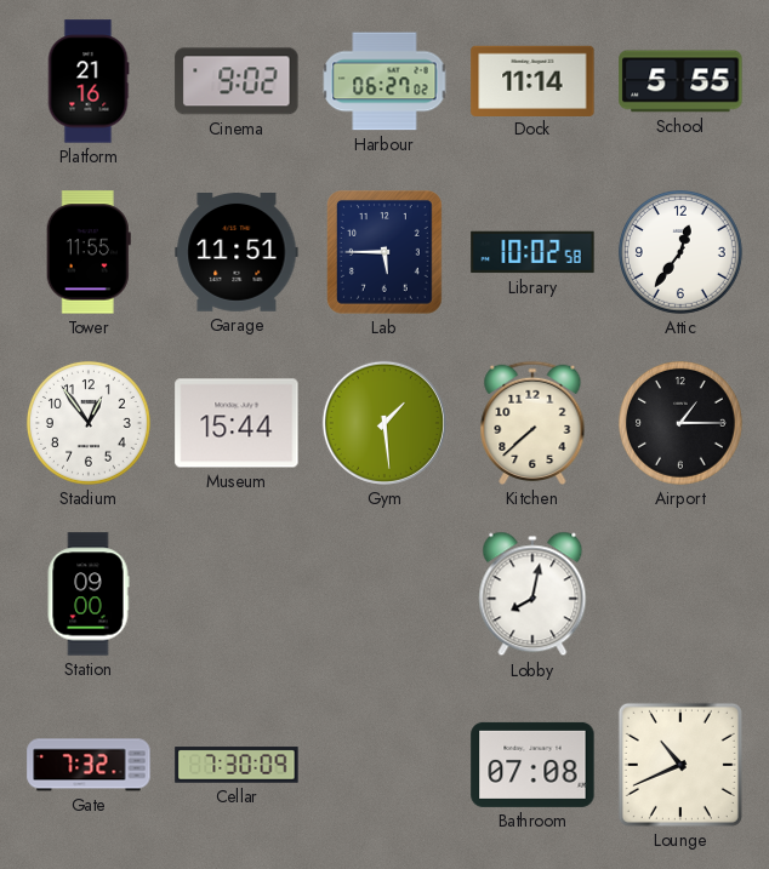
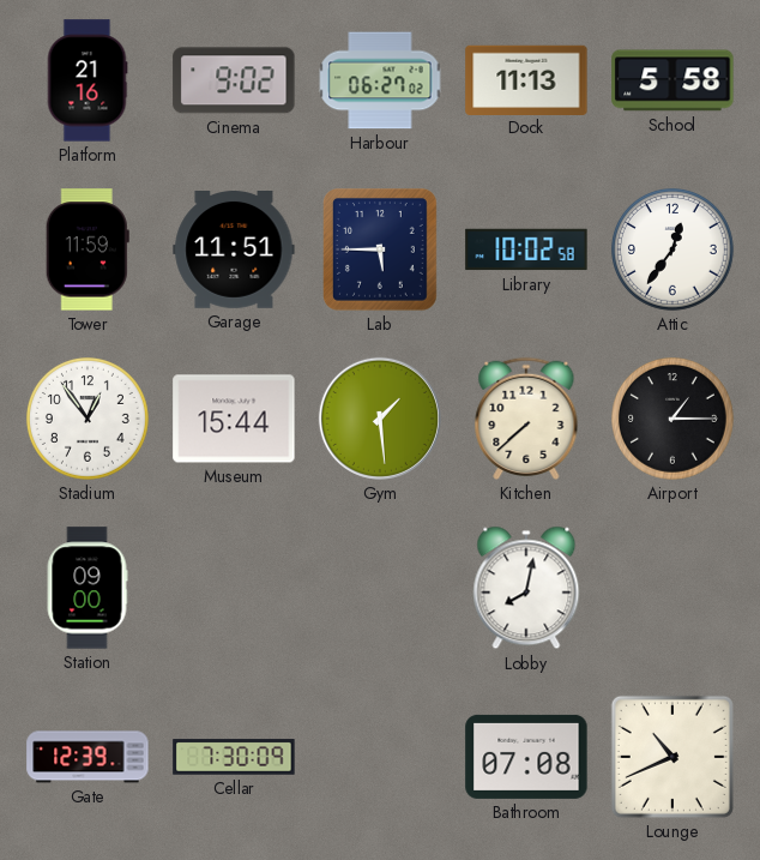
Dock: 11:14 -> 11:13 (526, 79)
School: 5:55 -> 5:58 (672, 80)
Tower: 11:55 -> 11:59 (88, 249)
Gate: 7:32 -> 12:39 (88, 757)
